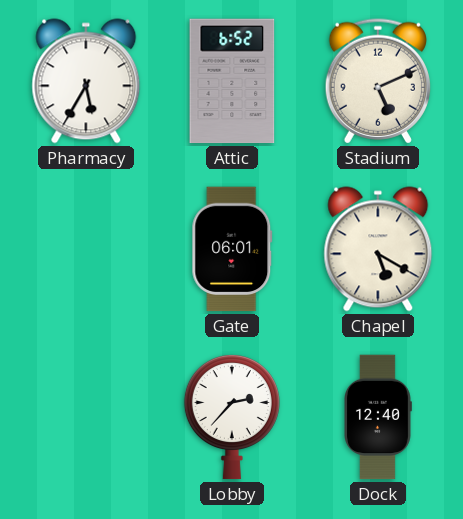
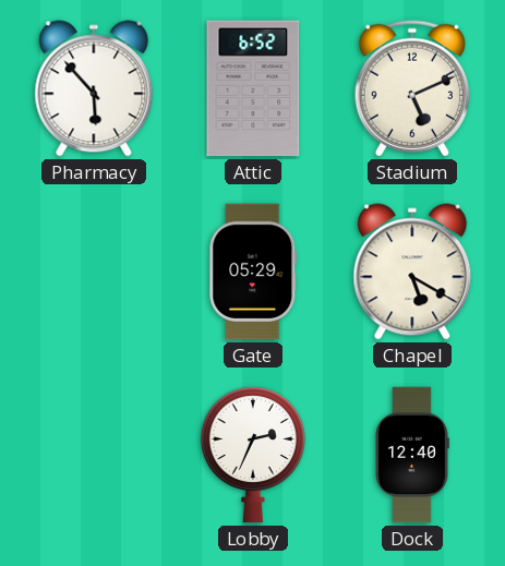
Pharmacy: 5:35 -> 5:53 (94, 88)
Gate: 06:01 -> 05:29 (253, 272)
Lobby: 2:37 -> 2:34 (253, 455)
